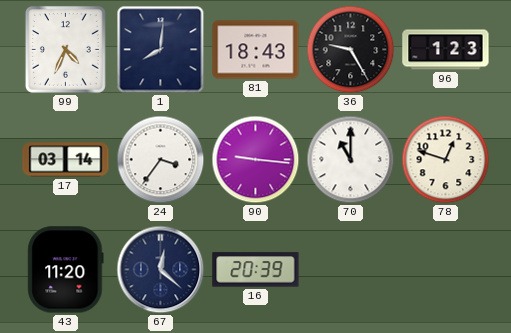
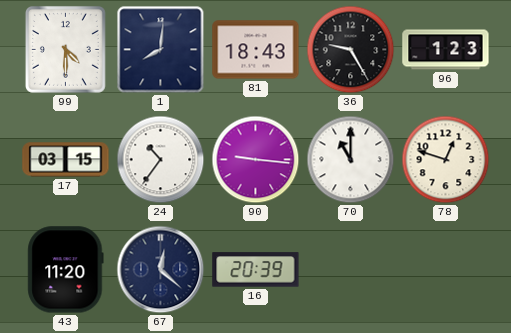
99: 4:34 -> 4:30 (65, 49)
17: 03:14 -> 03:15 (66, 160)
24: 3:36 -> 10:36 (161, 160)
